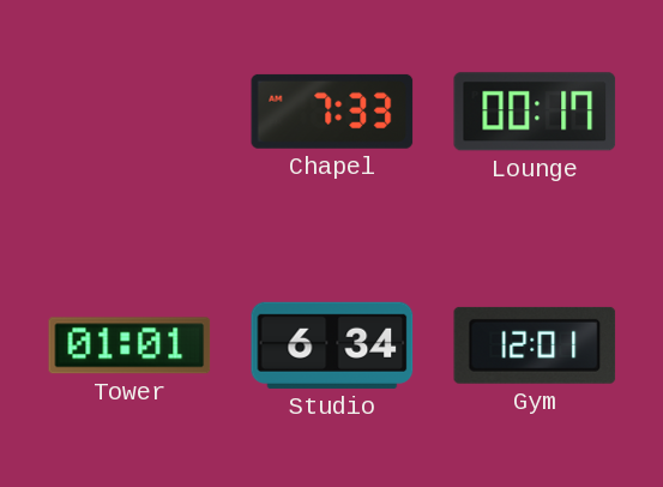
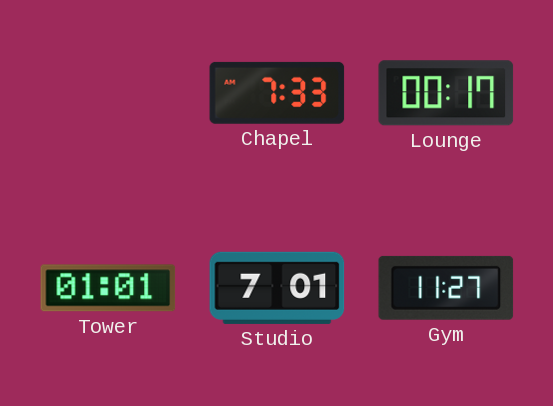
Studio: 6:34 -> 7:01 (277, 288)
Gym: 12:01 -> 11:27 (446, 288)
